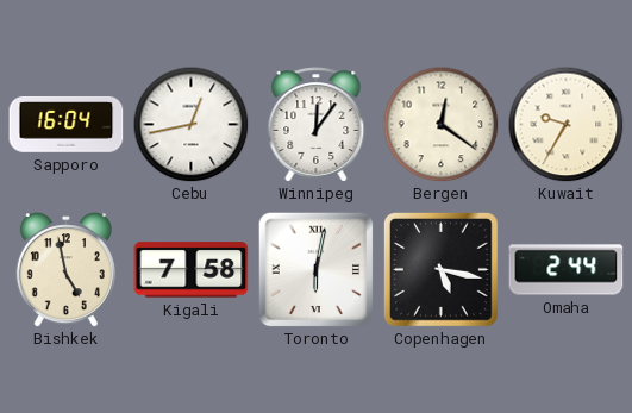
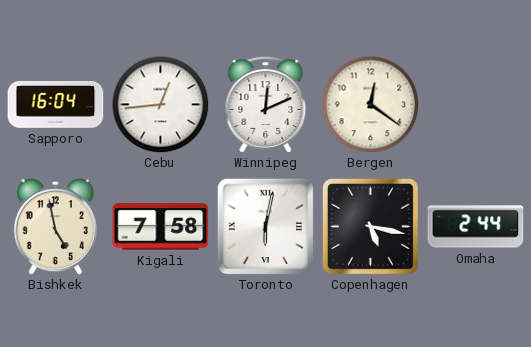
Cebu: 12:43 -> 12:44 (160, 104)
Winnipeg: 12:06 -> 12:11 (266, 105)
Kuwait: 9:35 -> none (565, 124)
